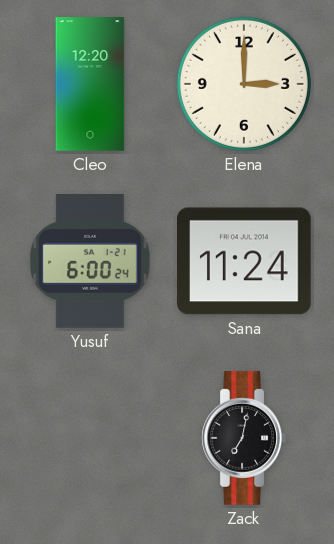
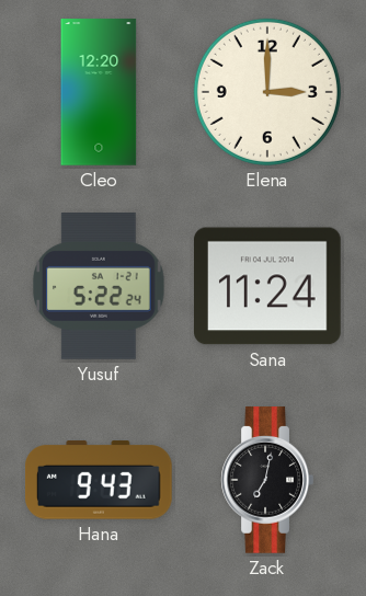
Yusuf: 6:00 -> 5:22 (99, 287)
Hana: none -> 9:43 (100, 480)
